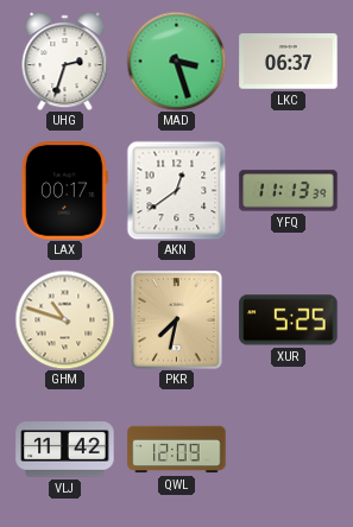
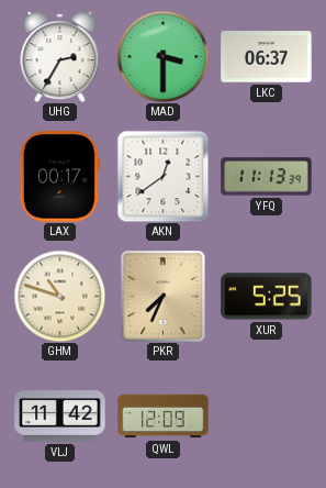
UHG: 2:33 -> 2:35 (60, 57)
MAD: 3:27 -> 3:30 (162, 56)
PKR: 7:32 -> 7:34 (164, 297)
